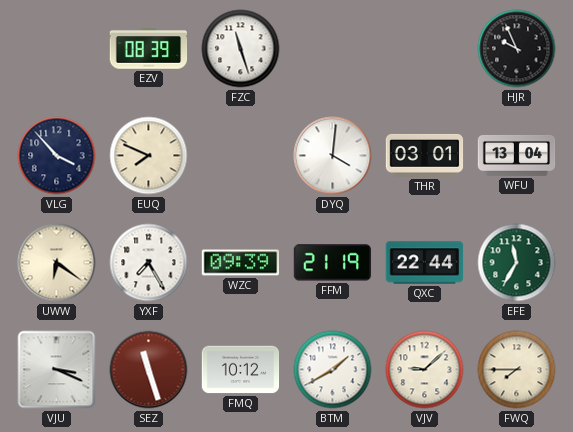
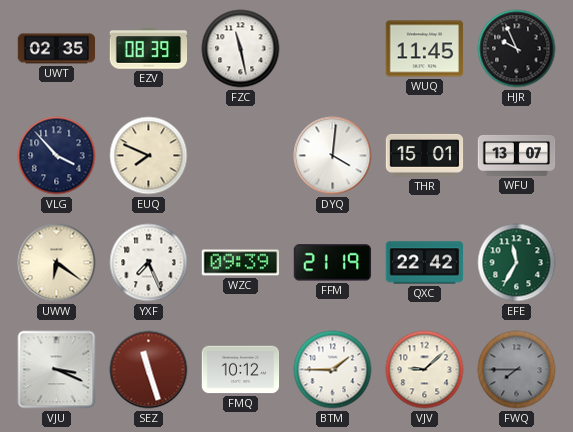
UWT: none -> 02:35 (57, 49)
FZC: 11:27 -> 11:28 (241, 49)
WUQ: none -> 11:45 (425, 49)
THR: 03:01 -> 15:01 (425, 155)
WFU: 13:04 -> 13:07 (517, 155)
YXF: 7:25 -> 7:26 (149, 263)
QXC: 22:44 -> 22:42 (425, 263)
BTM: 1:40 -> 1:45 (333, 370)
FWQ dial: cream -> grey (517, 370)
